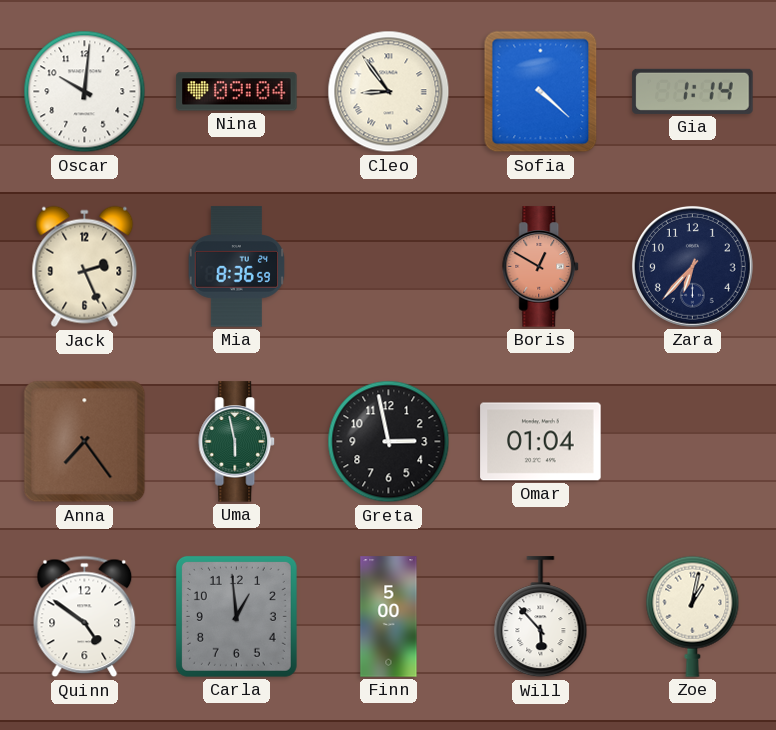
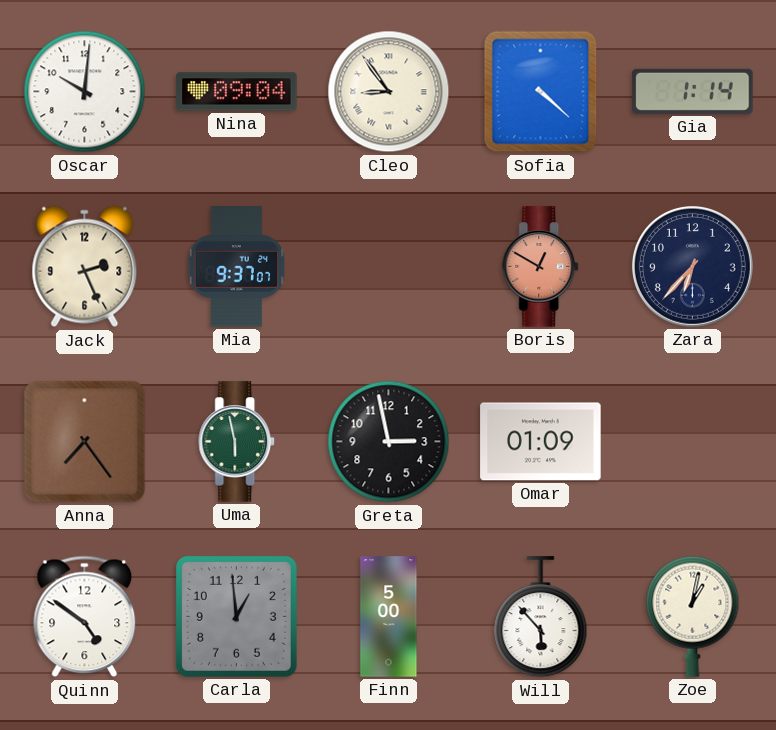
Mia: 8:36 -> 9:37 (237, 267)
Omar: 01:04 -> 01:09 (541, 442)
